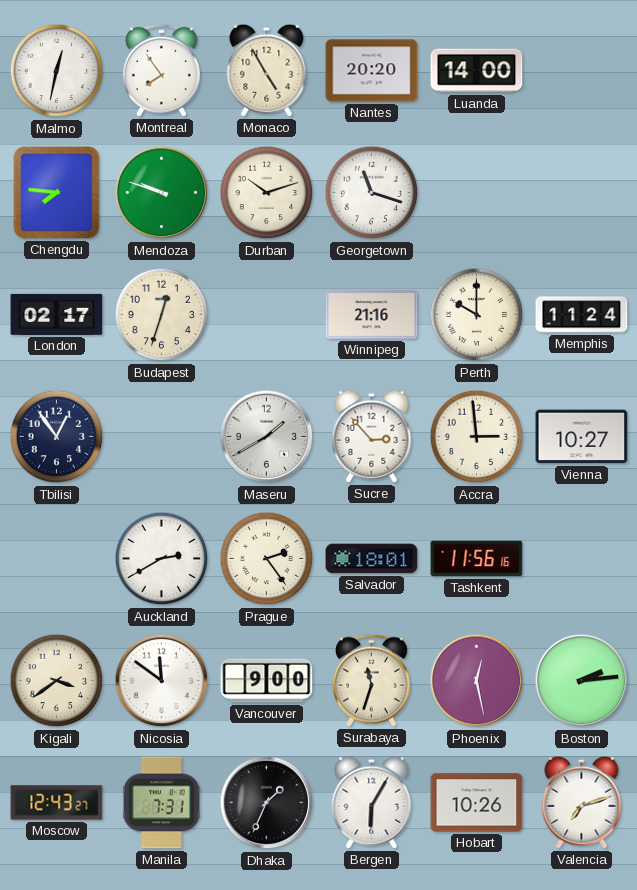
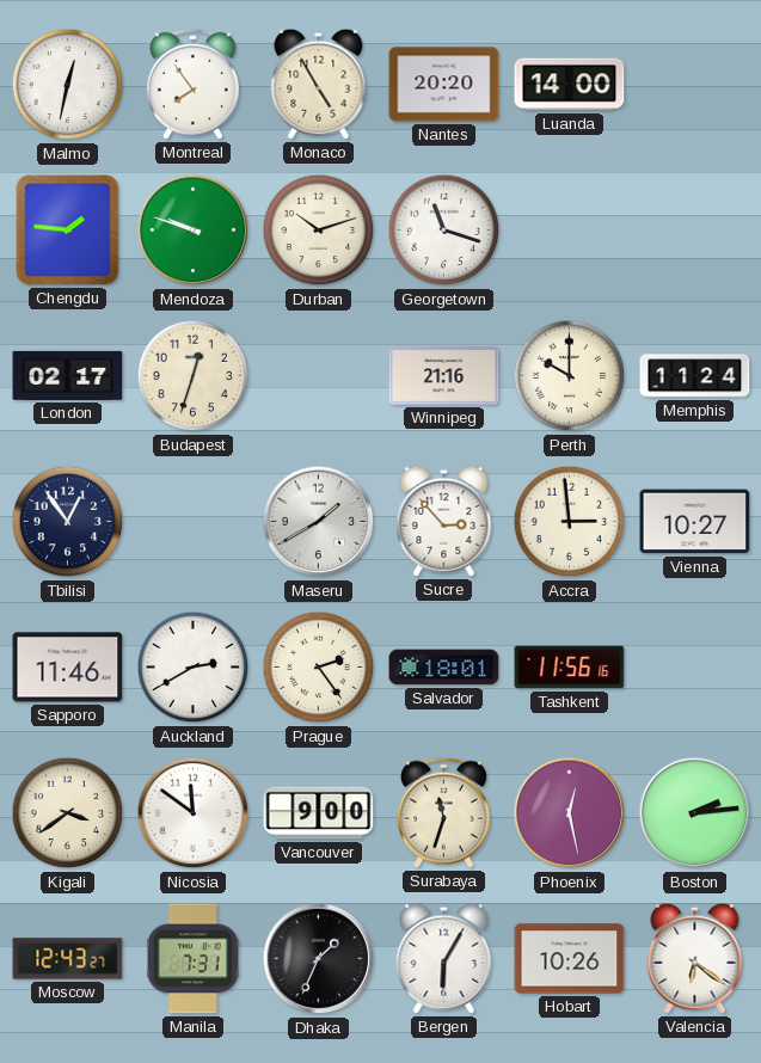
Chengdu: 7:46 -> 1:46 (68, 231)
Sapporo: none -> 11:46 (68, 668)
Valencia: 7:12 -> 6:21 (695, 958)
